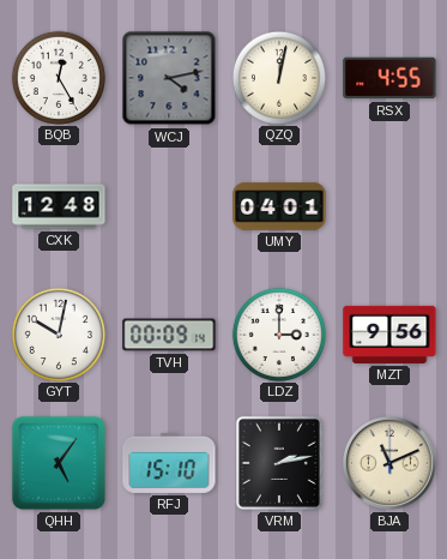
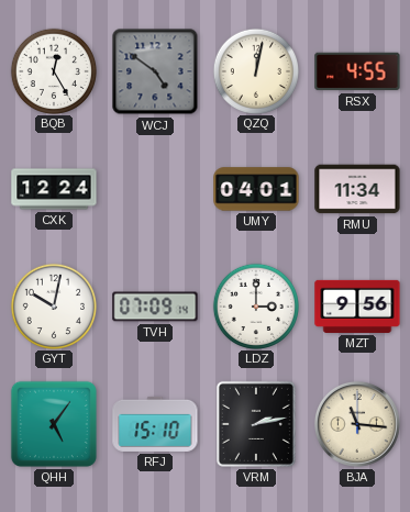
WCJ: 4:13 -> 4:51 (155, 71)
CXK: 12:48 -> 12:24 (54, 189)
RMU: none -> 11:34 (357, 189)
TVH: 00:09 -> 07:09 (155, 307)
BJA: 11:11 -> 11:16 (357, 424)
